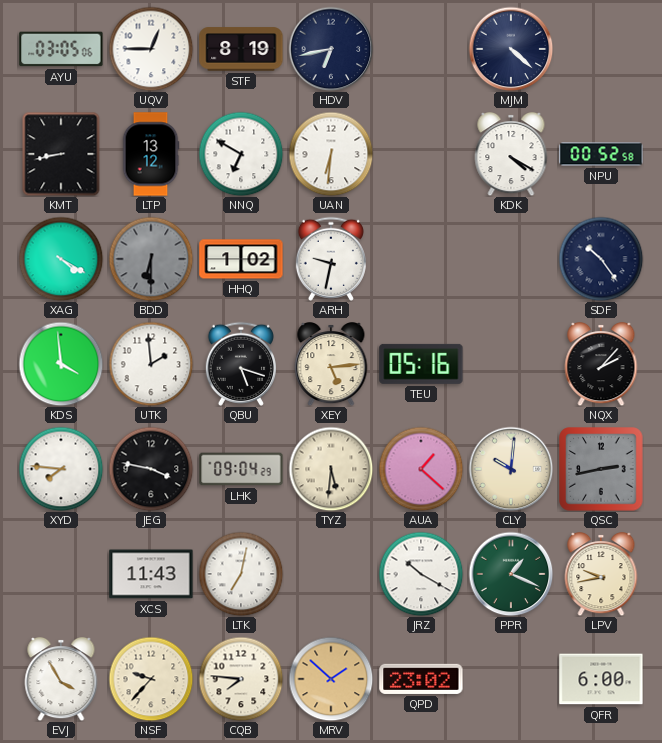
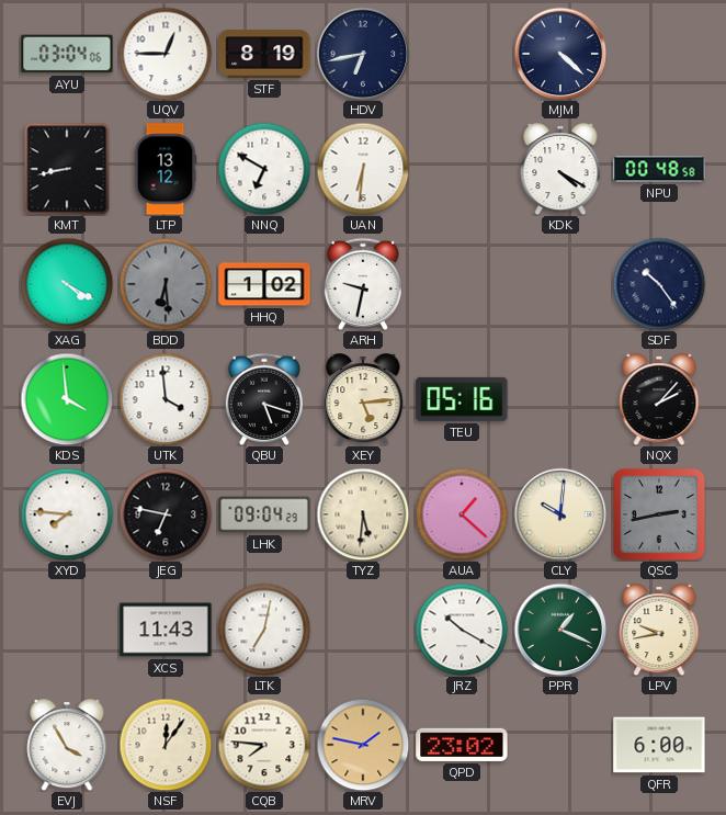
AYU: 03:05 -> 03:04 (67, 54)
NPU: 00:52 -> 00:48 (659, 169)
BDD: 6:30 -> 6:29 (166, 284)
UTK: 1:59 -> 3:59 (166, 399)
JEG: 3:47 -> 6:47 (166, 514)
NSF: 9:37 -> 12:06 (166, 745)
MRV: 1:52 -> 1:47 (363, 745)
